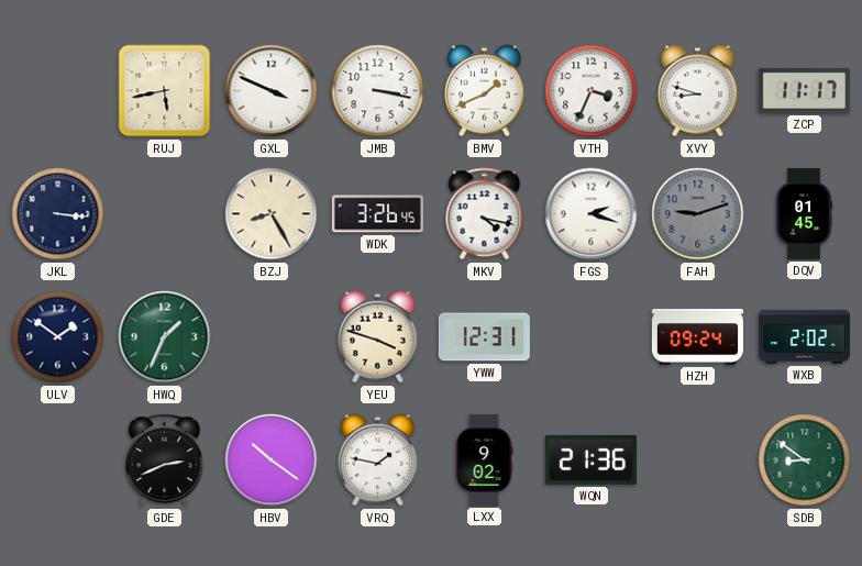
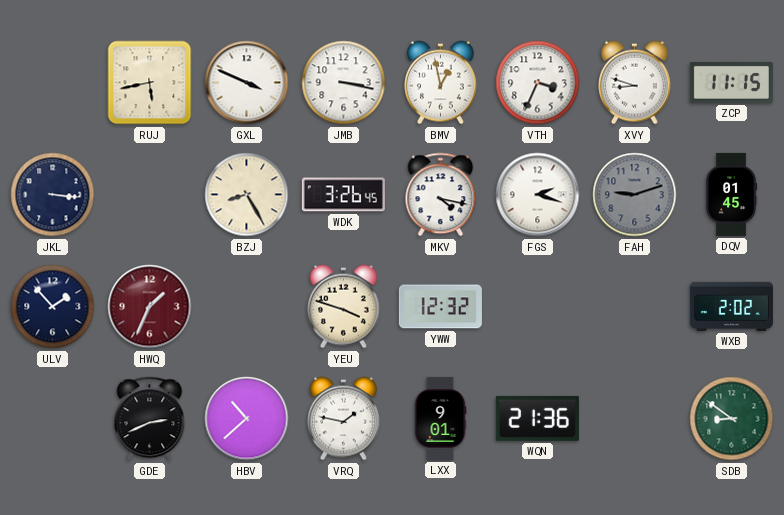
BMV: 1:41 -> 12:58 (441, 83)
ZCP: 11:17 -> 11:15 (731, 82)
ULV: 1:51 -> 1:53 (53, 307)
HWQ dial: green -> burgundy (150, 307)
YWW: 12:31 -> 12:32 (440, 307)
HZH: 09:24 -> none (697, 336)
HBV: 10:21 -> 10:38 (247, 419)
LXX: 9:02 -> 9:01 (440, 418)
